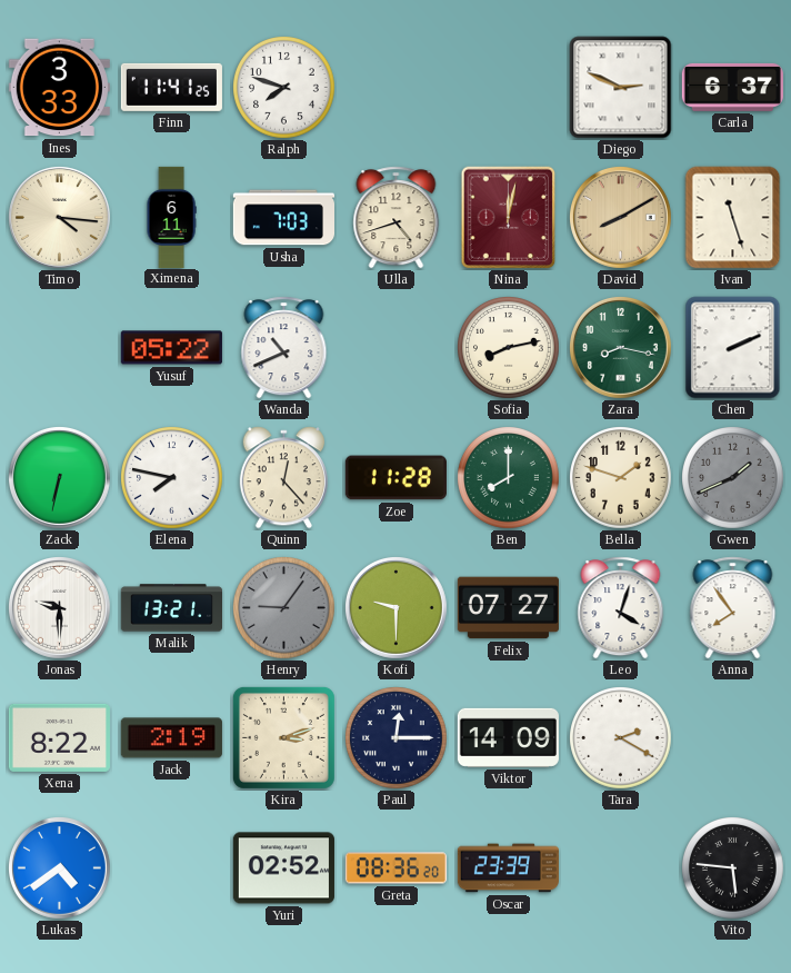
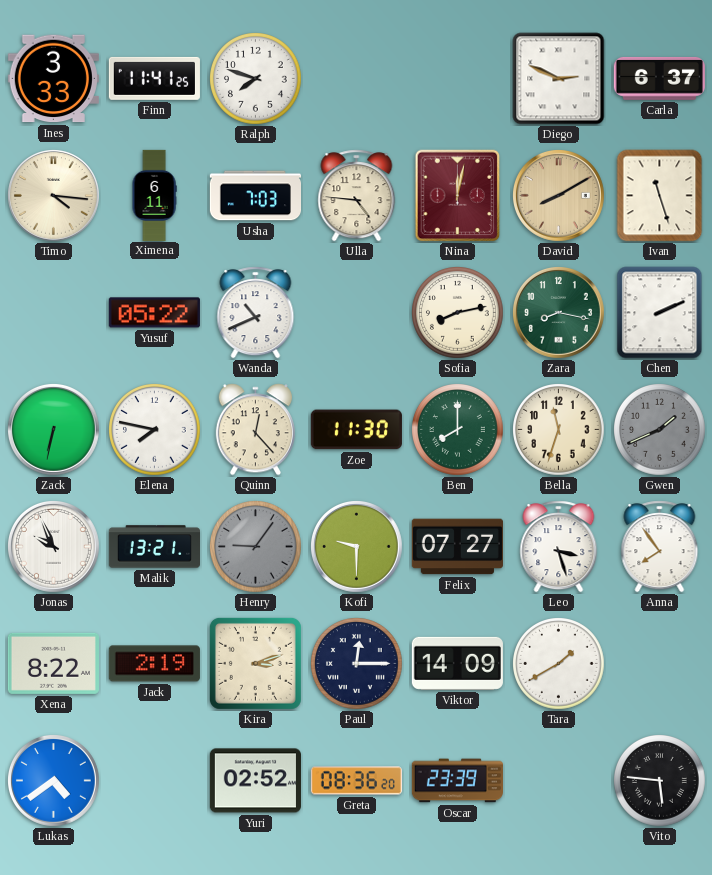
Ulla: 4:42 -> 4:46 (357, 196)
Zoe: 11:28 -> 11:30 (356, 430)
Bella: 1:48 -> 11:33 (559, 430)
Jonas: 9:30 -> 9:56 (53, 546)
Leo: 4:03 -> 3:27 (559, 547)
Tara: 2:20 -> 1:40 (559, 664)
